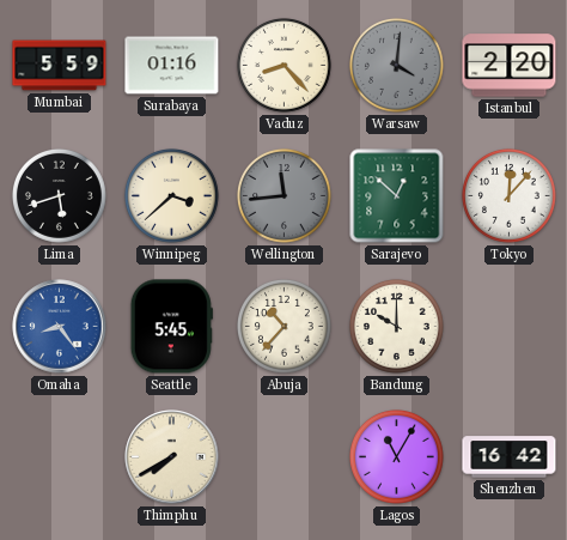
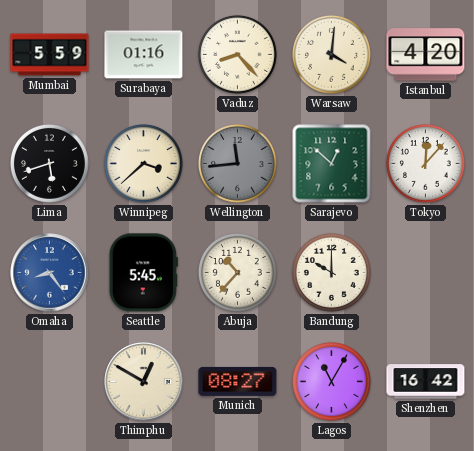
Warsaw dial: grey -> cream (331, 54)
Istanbul: 2:20 -> 4:20 (426, 55)
Thimphu: 7:40 -> 12:50 (144, 382)
Munich: none -> 08:27 (238, 381)
